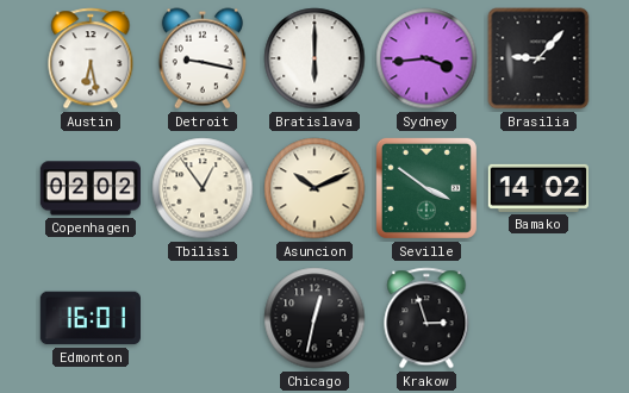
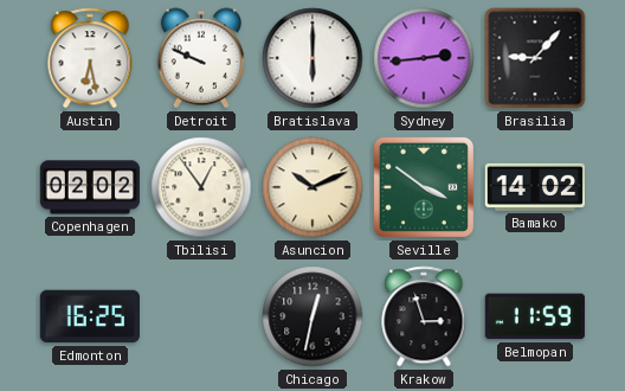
Detroit: 9:17 -> 9:49 (201, 58)
Sydney: 3:44 -> 2:44 (424, 58)
Edmonton: 16:01 -> 16:25 (89, 316)
Belmopan: none -> 11:59 (535, 316)
